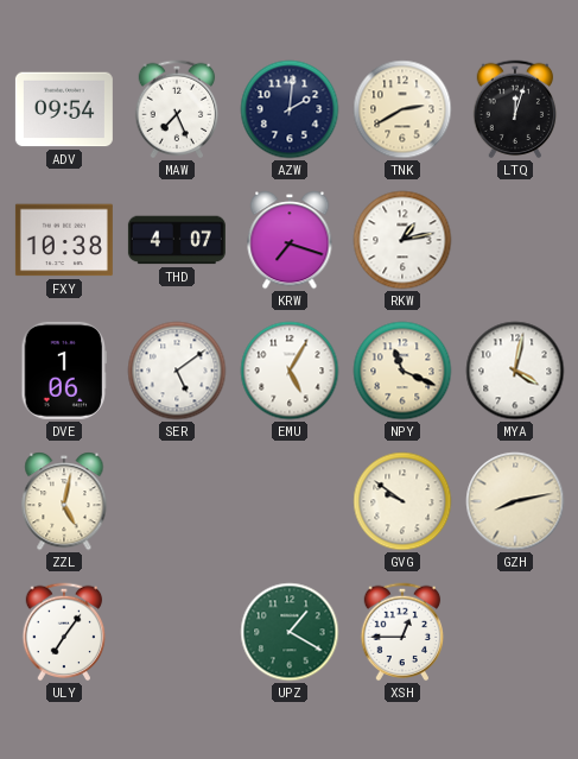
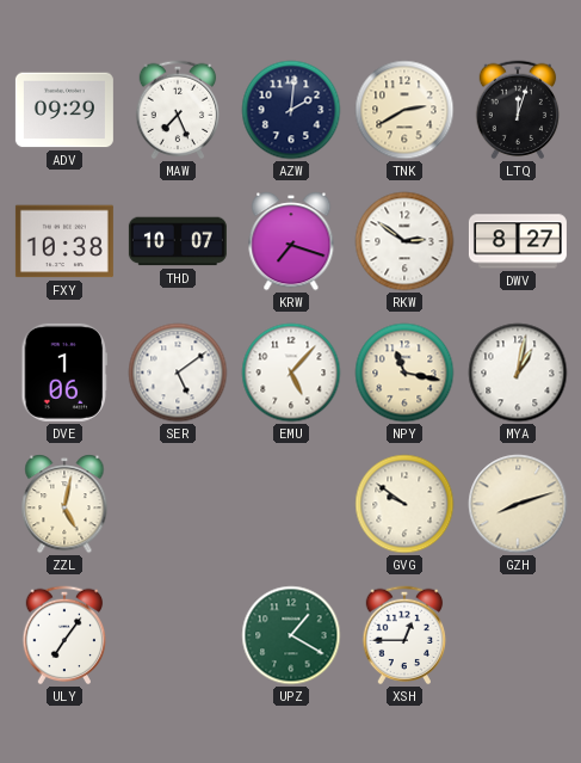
ADV: 09:54 -> 09:29 (64, 110)
THD: 4:07 -> 10:07 (178, 241)
RKW: 1:13 -> 2:51 (404, 241)
DWV: none -> 8:27 (518, 241)
EMU: 5:05 -> 5:07 (291, 373)
NPY: 11:19 -> 11:17 (404, 373)
MYA: 4:02 -> 1:02 (518, 373)
GZH: 8:13 -> 8:12 (518, 504)
